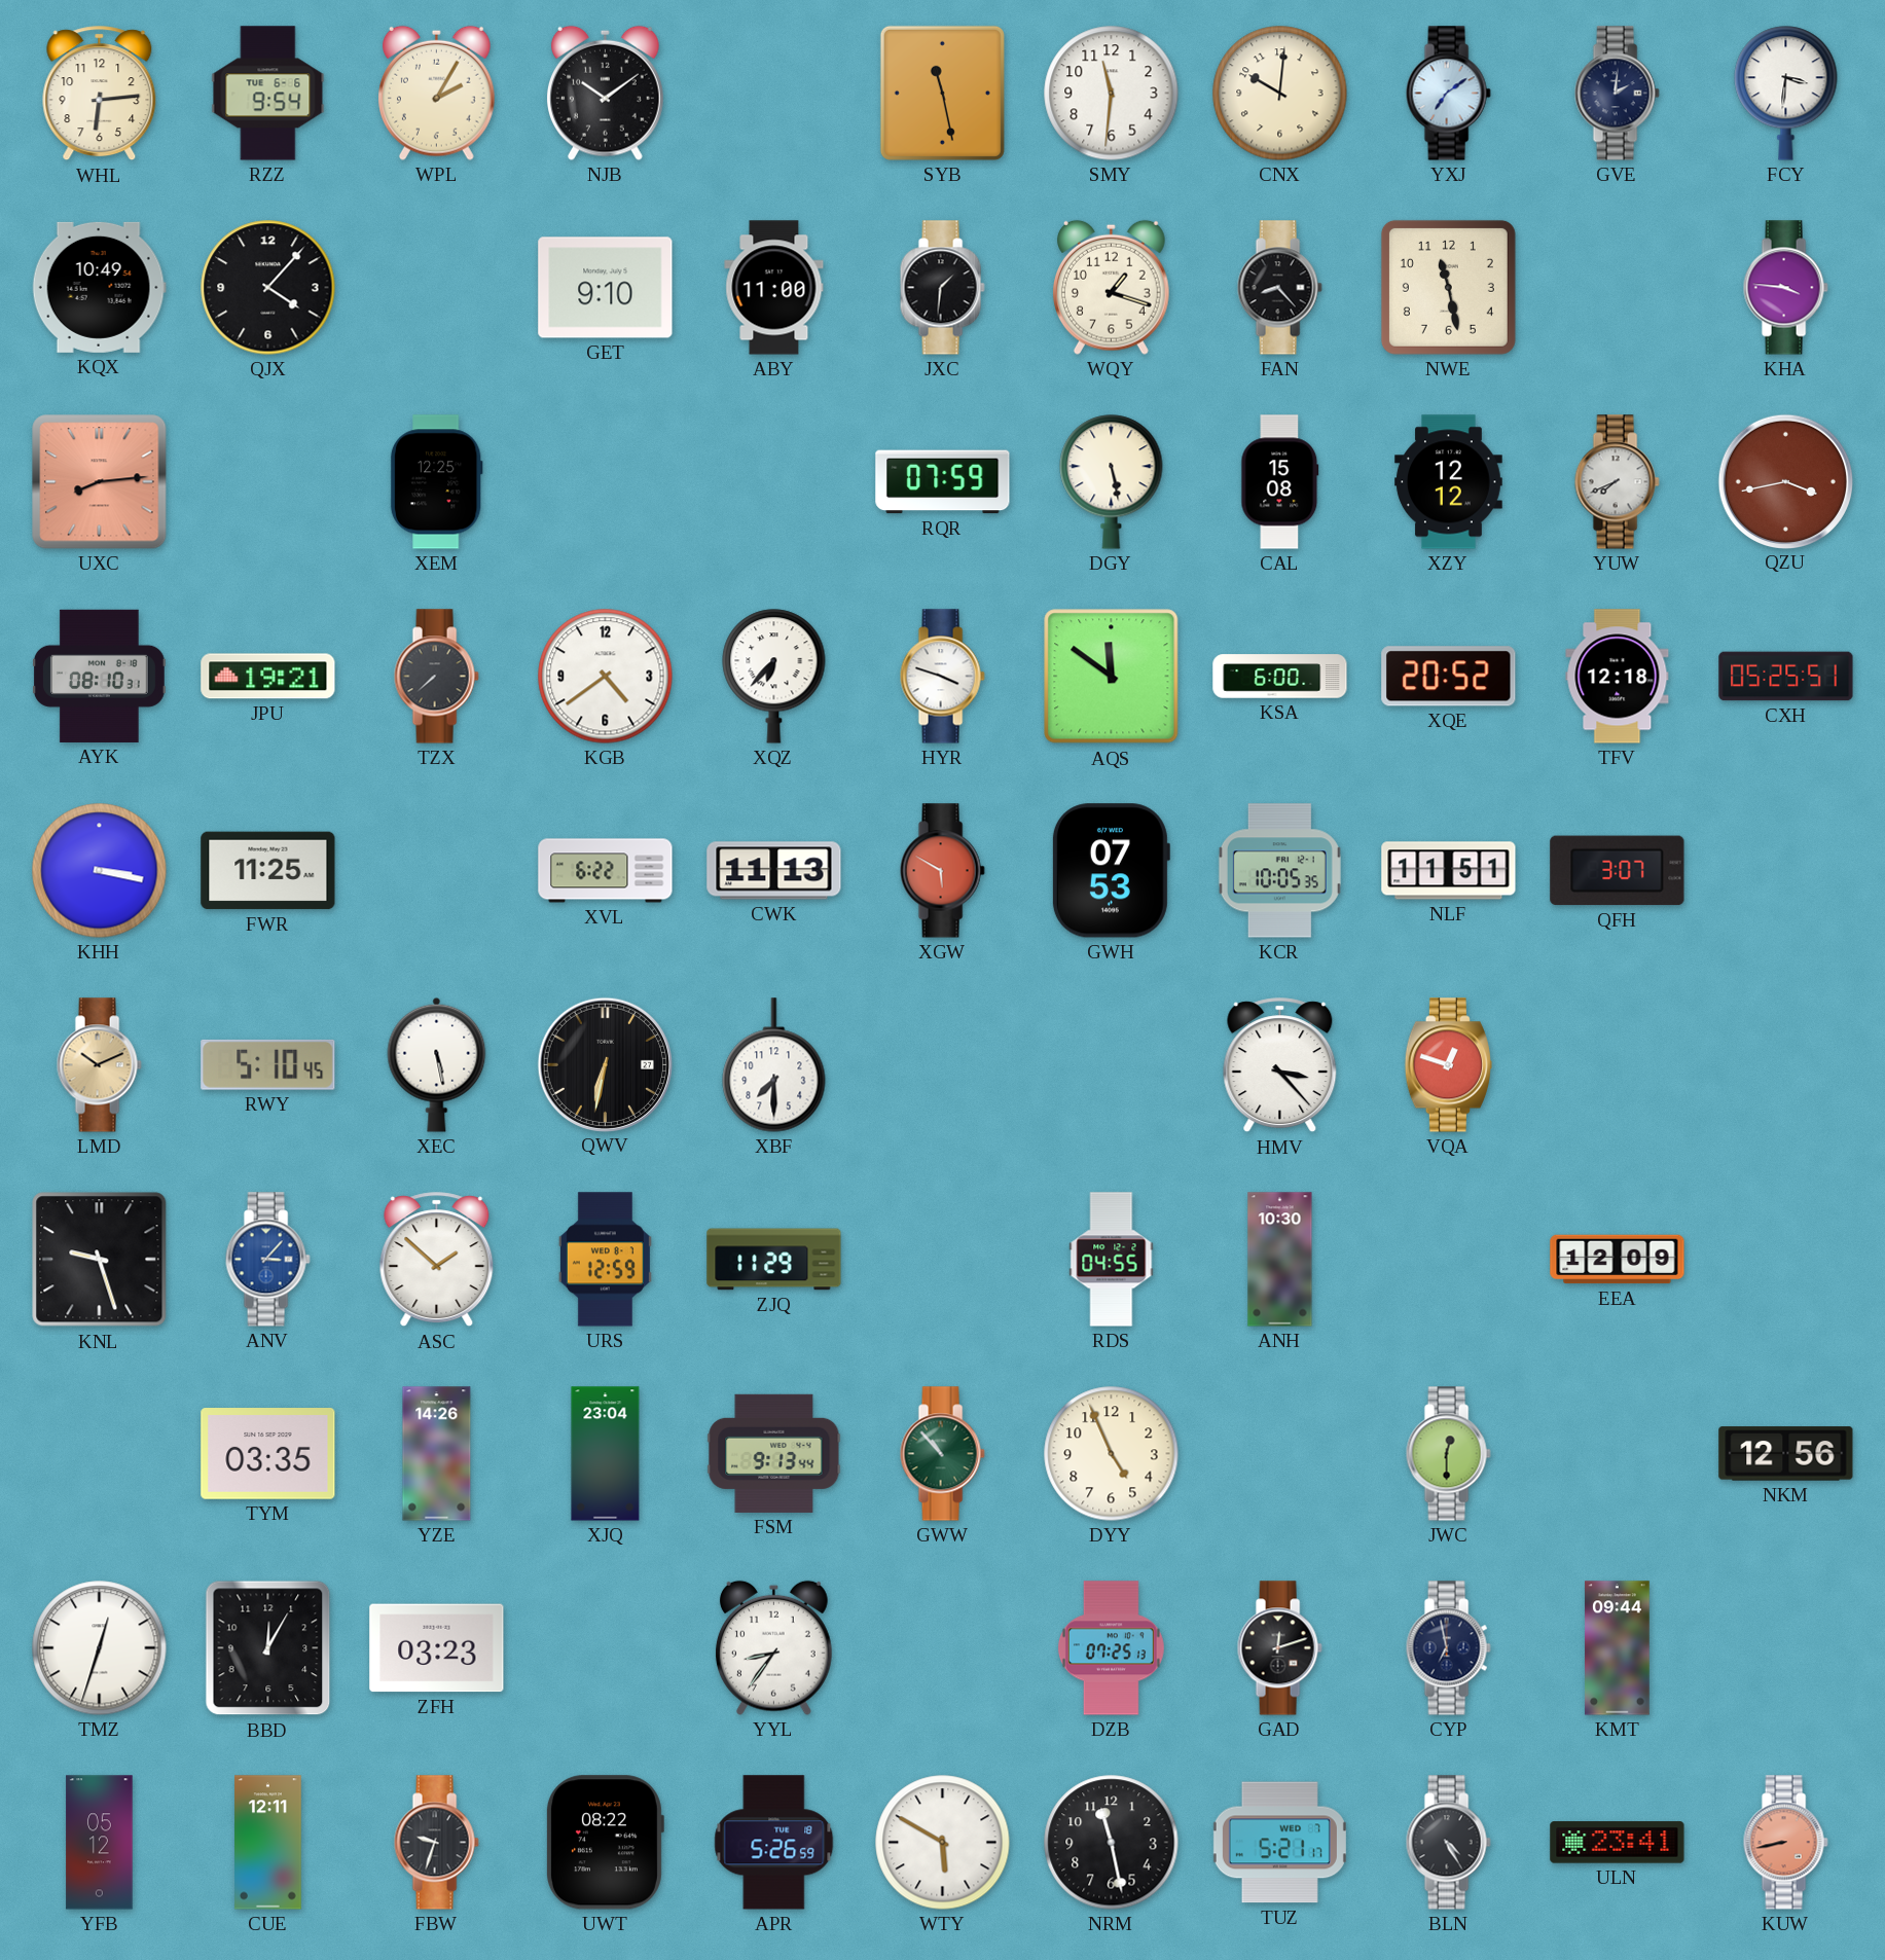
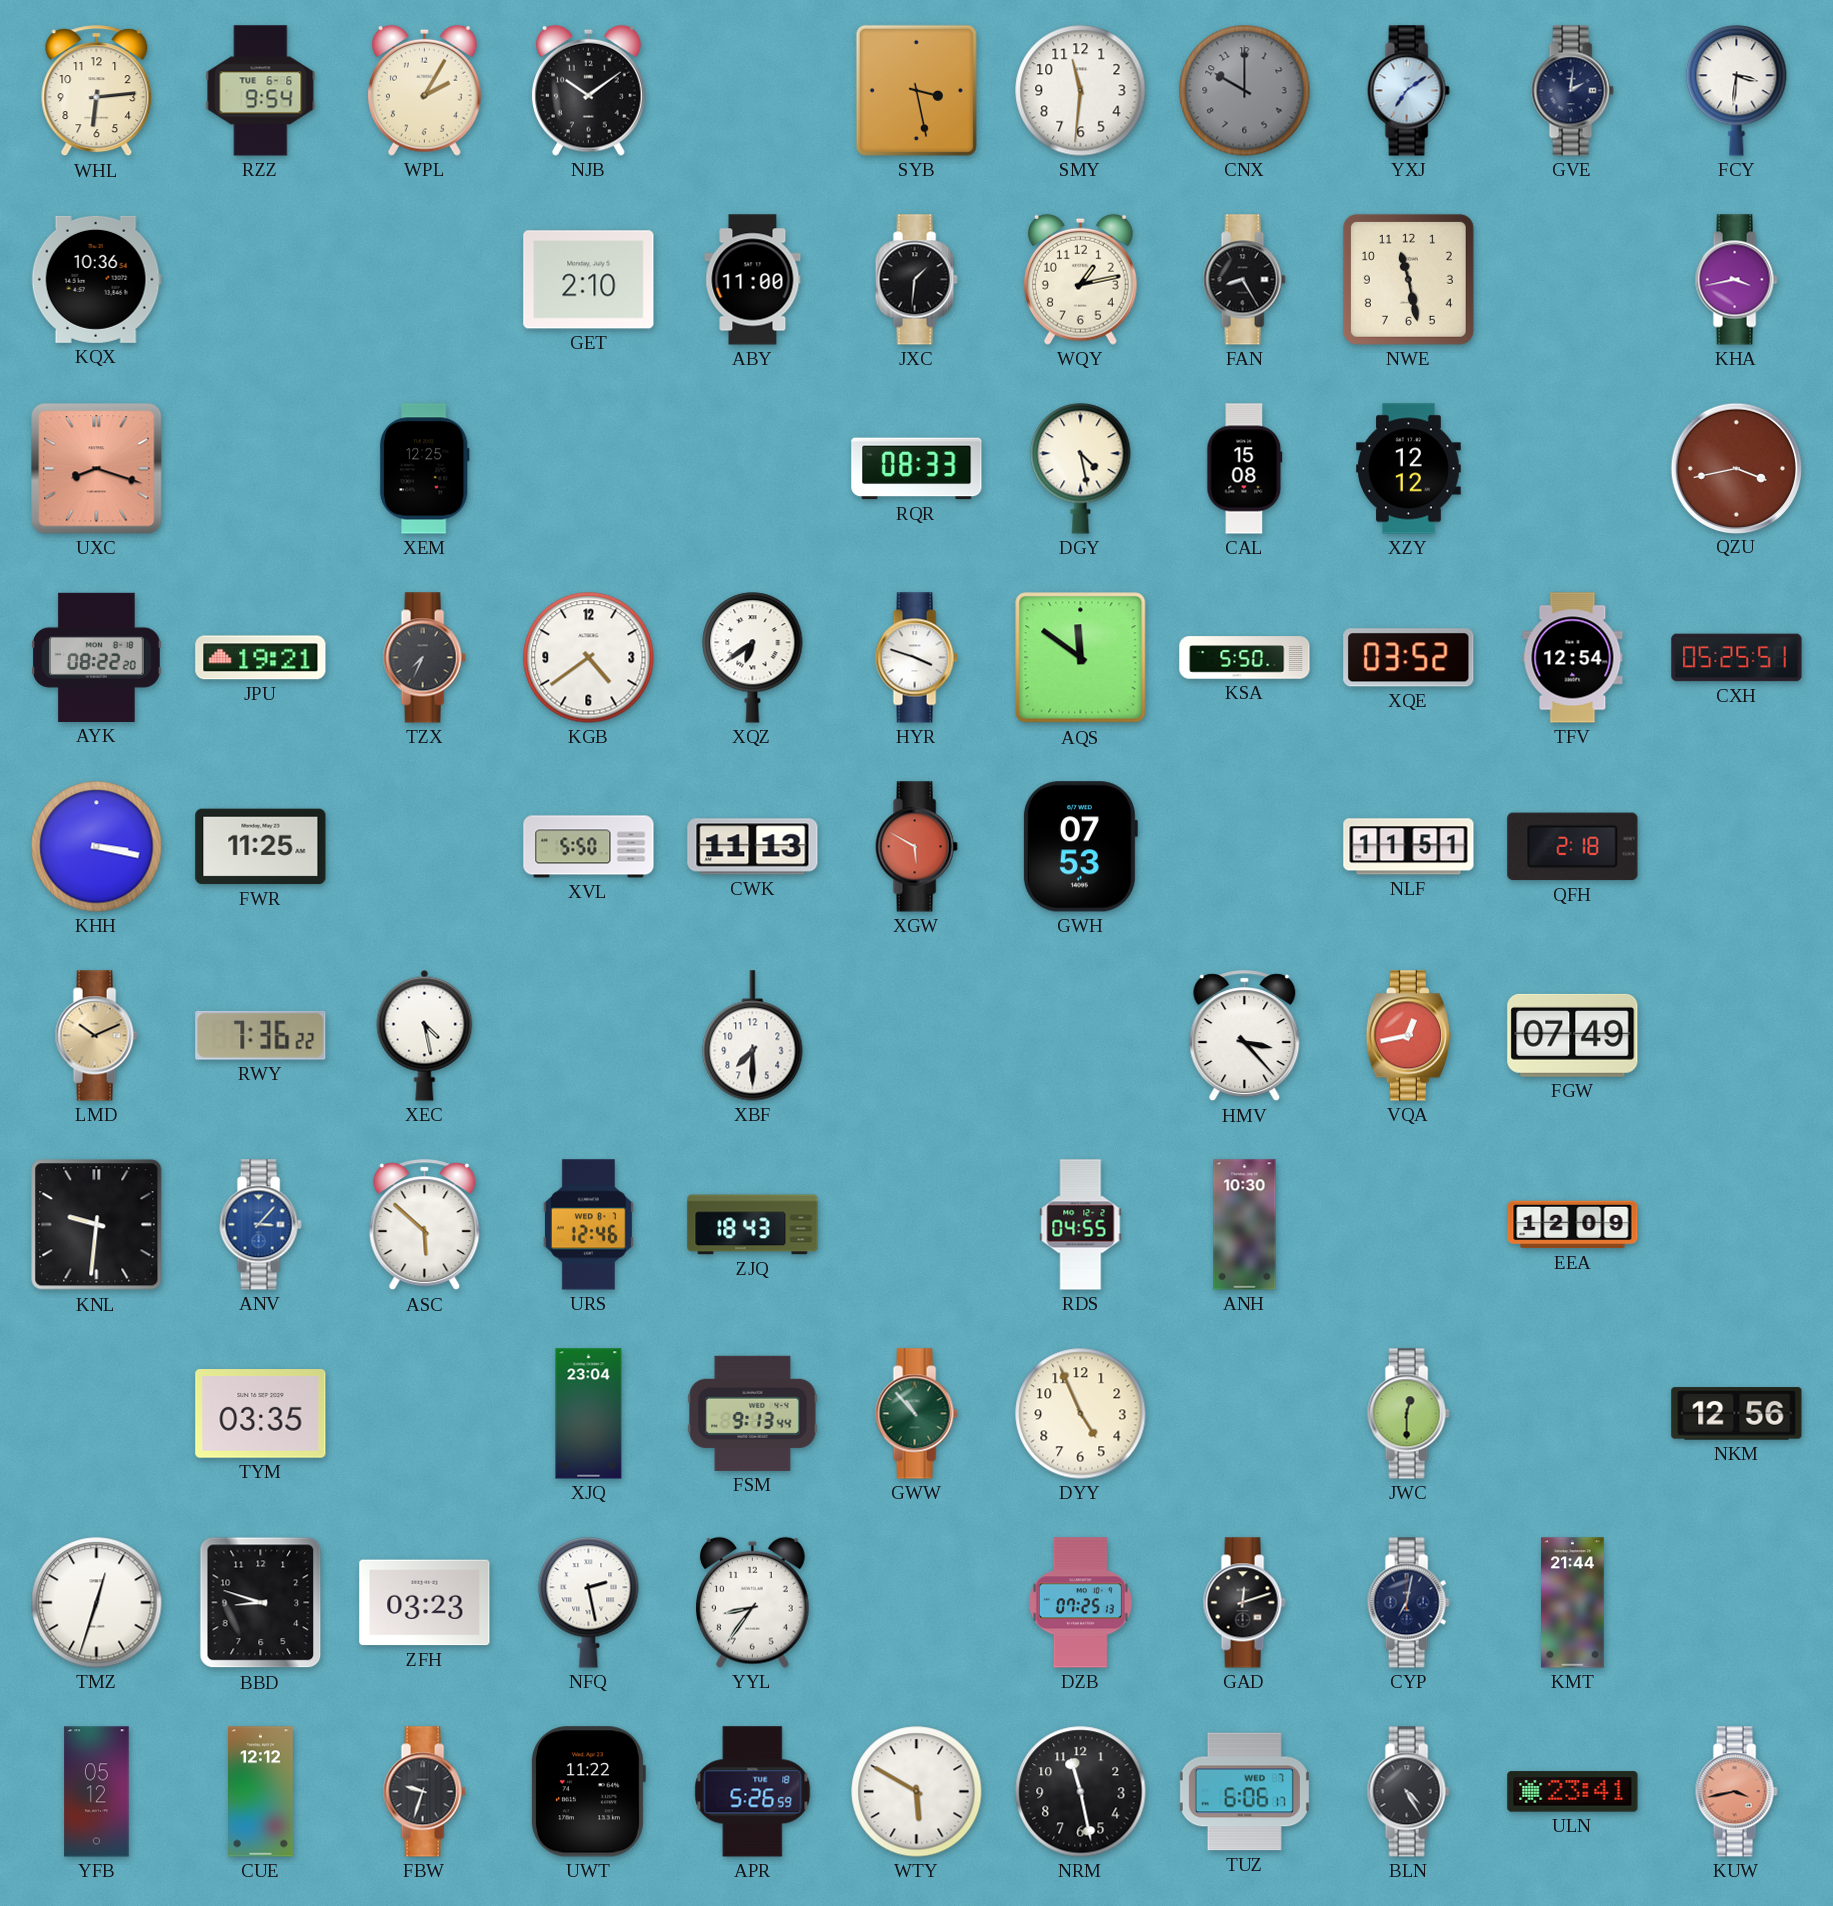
SYB: 11:28 -> 3:28 (916, 90)
CNX: 10:01 -> 10:00 (1245, 91)
CNX dial: cream -> grey (1245, 91)
KQX: 10:49 -> 10:36 (96, 279)
QJX: 4:07 -> none (268, 288)
GET: 9:10 -> 2:10 (589, 280)
WQY: 1:18 -> 1:13 (1080, 279)
FAN: 8:23 -> 8:25 (1244, 280)
KHA: 3:46 -> 3:43 (1736, 280)
UXC: 8:14 -> 8:18 (97, 469)
RQR: 07:59 -> 08:33 (917, 469)
DGY: 5:28 -> 4:28 (1081, 469)
YUW: 7:41 -> none (1617, 482)
AYK: 08:10 -> 08:22 (96, 657)
TZX: 7:38 -> 7:34 (424, 658)
XQZ: 6:37 -> 6:39 (753, 658)
KSA: 6:00 -> 5:50 (1245, 658)
XQE: 20:52 -> 03:52 (1409, 658)
TFV: 12:18 -> 12:54 (1573, 658)
XVL: 6:22 -> 5:50 (589, 847)
KCR: 10:05 -> none (1279, 871)
QFH: 3:07 -> 2:18 (1573, 847)
RWY: 5:10 -> 7:36 (261, 1035)
XEC: 5:28 -> 4:28 (425, 1035)
QWV: 6:32 -> none (605, 1064)
VQA: 12:48 -> 12:43 (1408, 1036)
FGW: none -> 07:49 (1573, 1035)
KNL: 9:27 -> 9:31 (97, 1225)
ASC: 1:52 -> 5:52 (425, 1225)
URS: 12:59 -> 12:46 (588, 1225)
ZJQ: 11:29 -> 18:43 (753, 1225)
YZE: 14:26 -> none (437, 1454)
BBD: 12:05 -> 8:48 (261, 1603)
NFQ: none -> 2:28 (589, 1603)
CYP: 6:58 -> 7:02 (1408, 1603)
KMT: 09:44 -> 21:44 (1573, 1603)
CUE: 12:11 -> 12:12 (261, 1792)
UWT: 08:22 -> 11:22 (588, 1792)
TUZ: 5:21 -> 6:06 (1244, 1792)
KUW: 8:43 -> 3:43 (1736, 1792)
